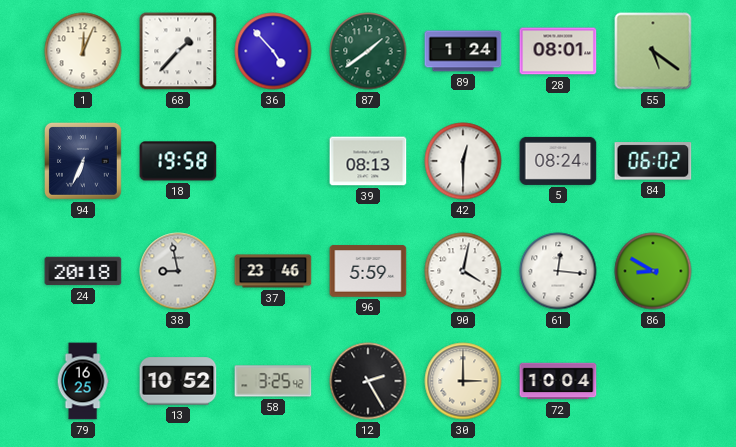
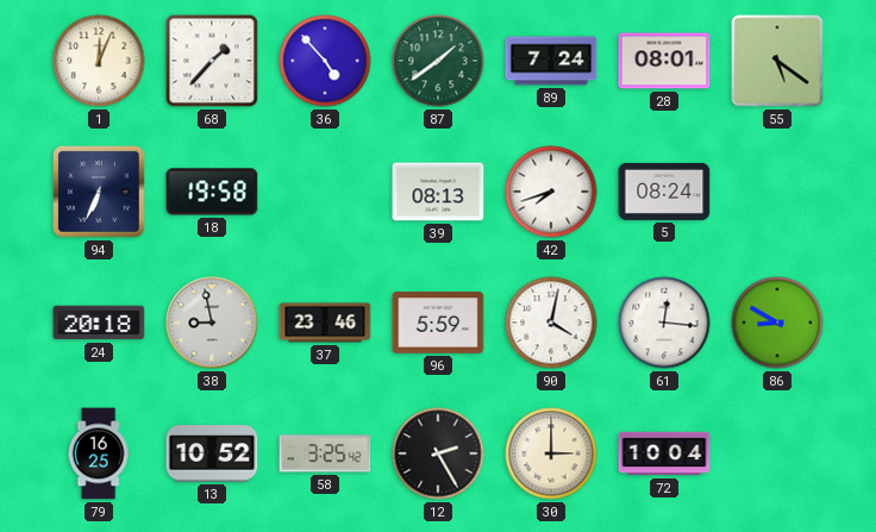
89: 1:24 -> 7:24 (551, 61)
42: 12:30 -> 7:42 (551, 192)
84: 06:02 -> none (653, 161)
